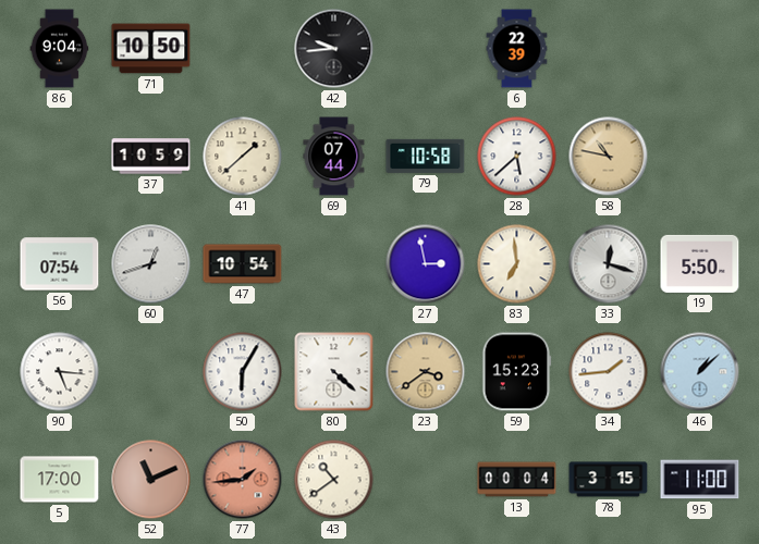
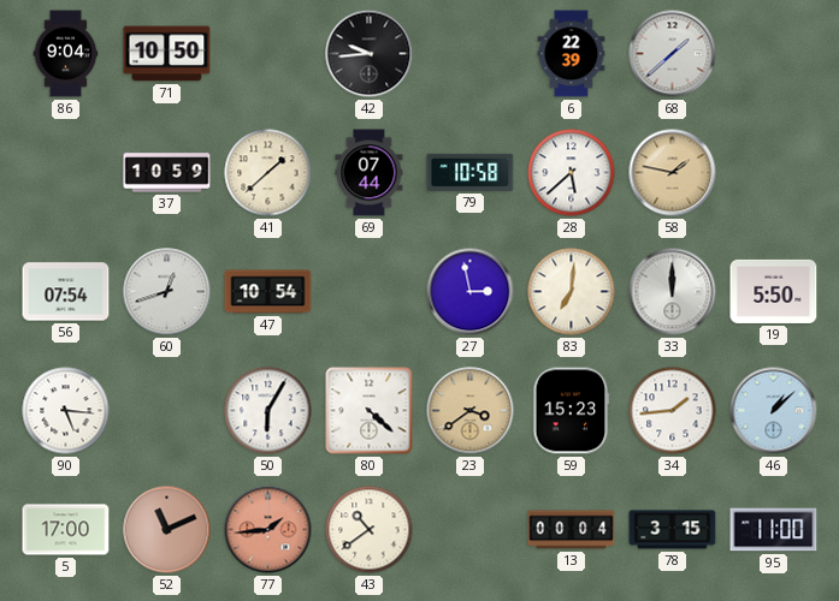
68: none -> 1:38 (673, 54)
58: 10:47 -> 1:47 (673, 173)
83: 6:59 -> 7:01 (572, 292)
33: 12:18 -> 12:00 (673, 292)
